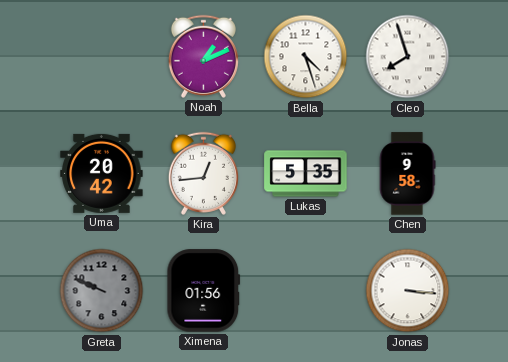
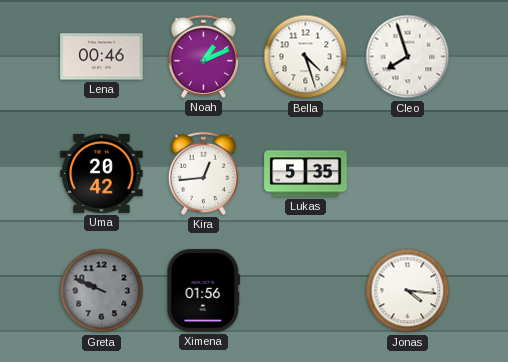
Lena: none -> 00:46 (102, 57)
Chen: 9:58 -> none (407, 174)
Jonas: 3:16 -> 4:16 (408, 291)
